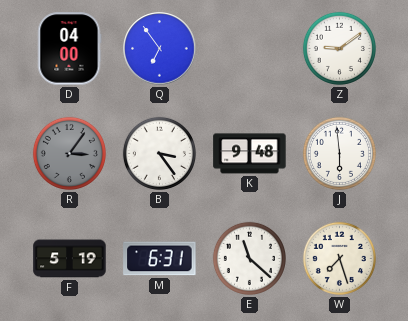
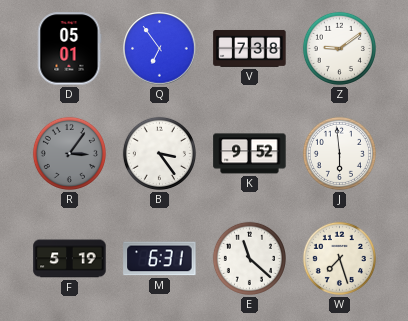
D: 04:00 -> 05:01 (70, 49)
V: none -> 7:38 (250, 48)
K: 9:48 -> 9:52 (250, 154)
